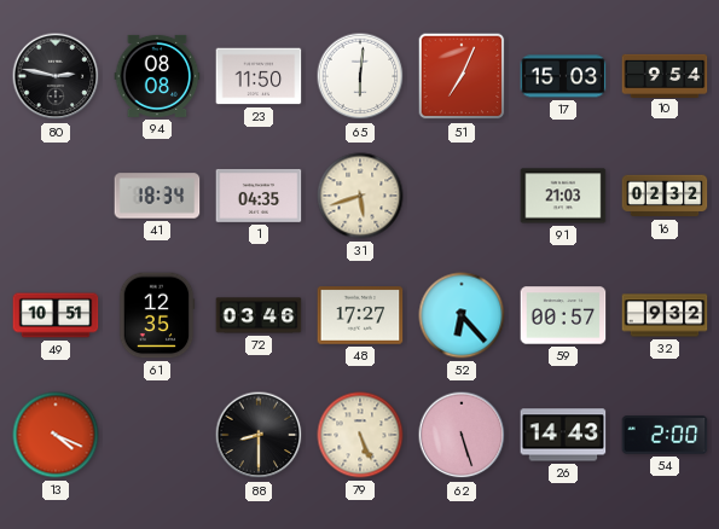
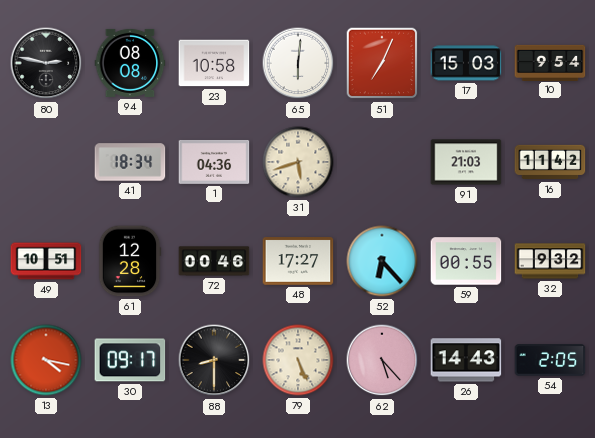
23: 11:50 -> 10:58 (214, 63)
1: 04:35 -> 04:36 (214, 162)
16: 02:32 -> 11:42 (550, 162)
61: 12:35 -> 12:28 (130, 261)
72: 03:46 -> 00:46 (214, 261)
59: 00:57 -> 00:55 (466, 261)
13: 4:19 -> 4:17 (46, 360)
30: none -> 09:17 (130, 360)
62: 5:27 -> 5:23 (382, 360)
54: 2:00 -> 2:05 (550, 360)
